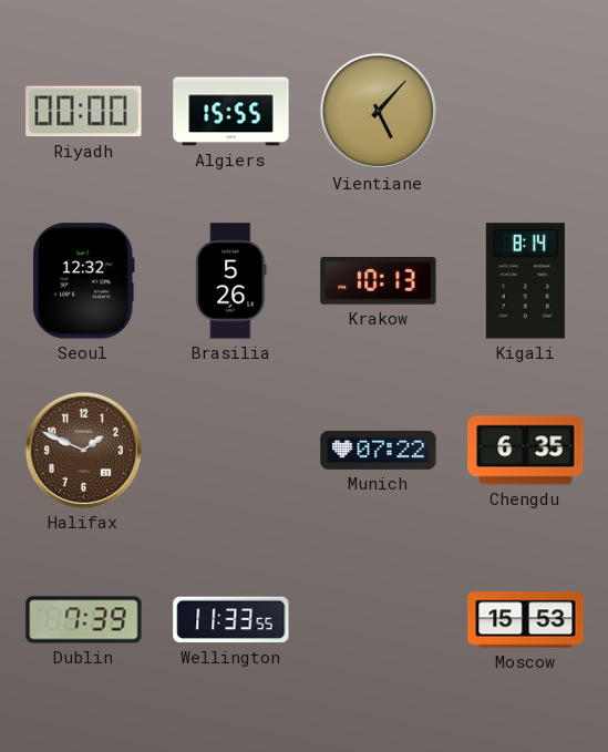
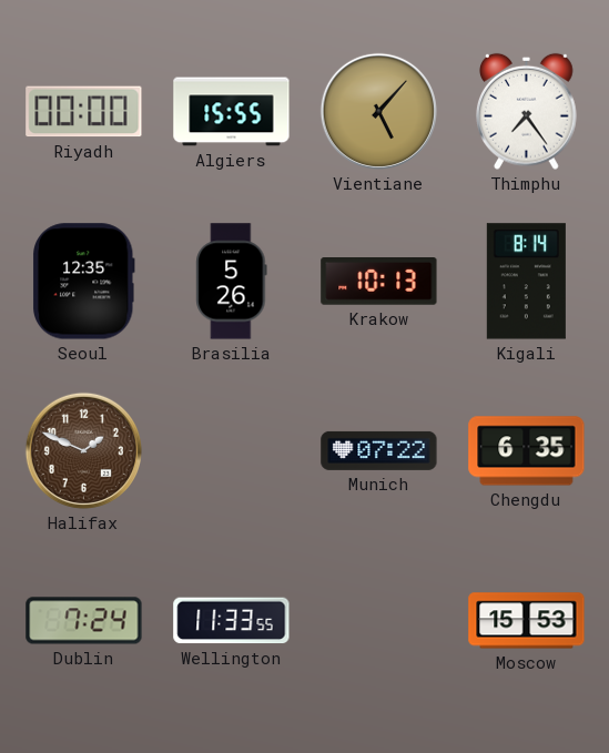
Thimphu: none -> 7:24 (527, 111)
Seoul: 12:32 -> 12:35 (84, 282)
Dublin: 7:39 -> 7:24 (84, 621)
